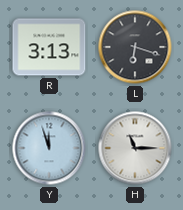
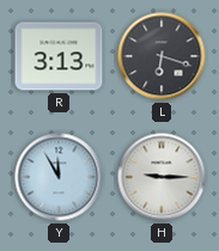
Y: 11:57 -> 11:55 (59, 177)
H: 11:15 -> 9:15 (162, 177)
